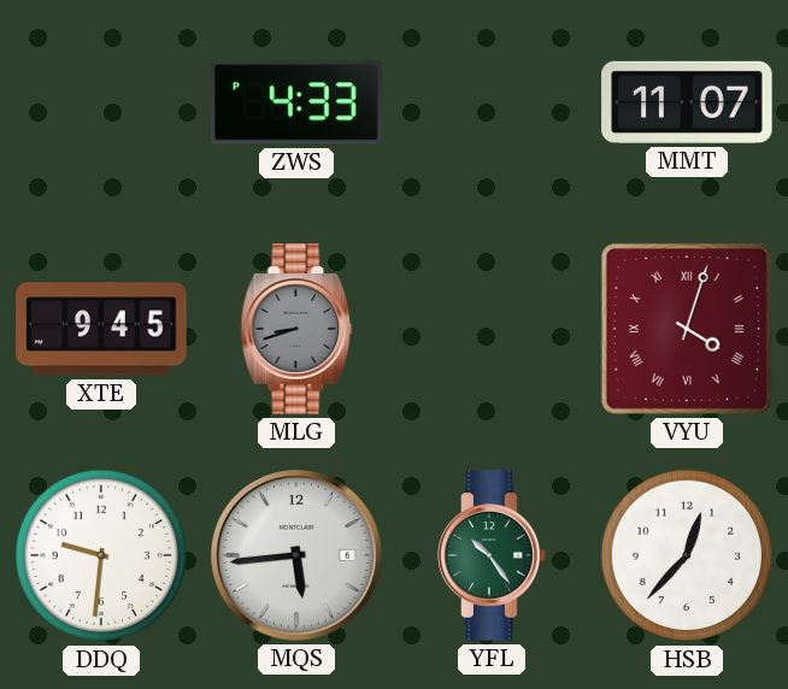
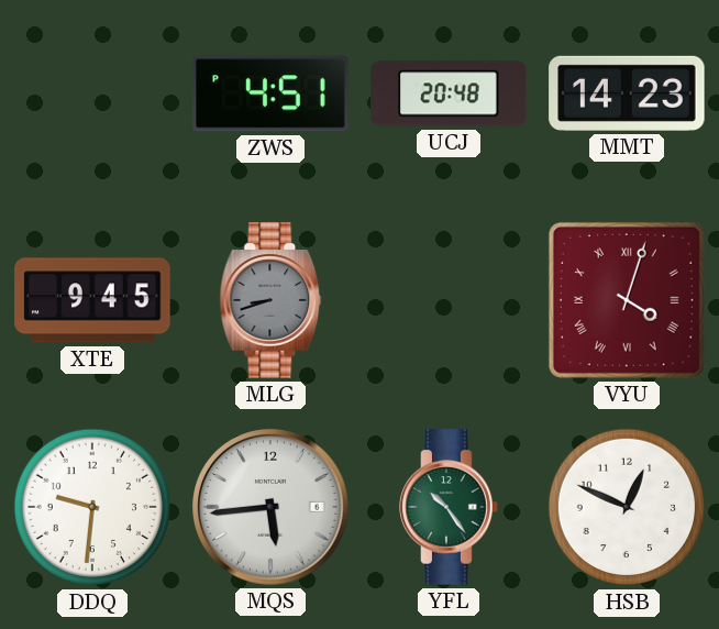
ZWS: 4:33 -> 4:51 (270, 93)
UCJ: none -> 20:48 (449, 93)
MMT: 11:07 -> 14:23 (627, 93)
HSB: 12:37 -> 12:49 (627, 507)
